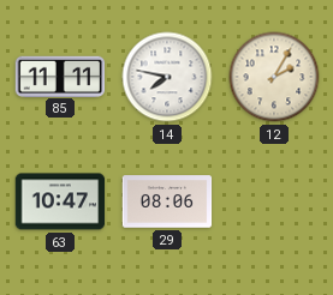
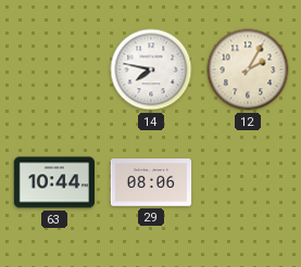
85: 11:11 -> none (60, 76)
63: 10:47 -> 10:44 (54, 182)
